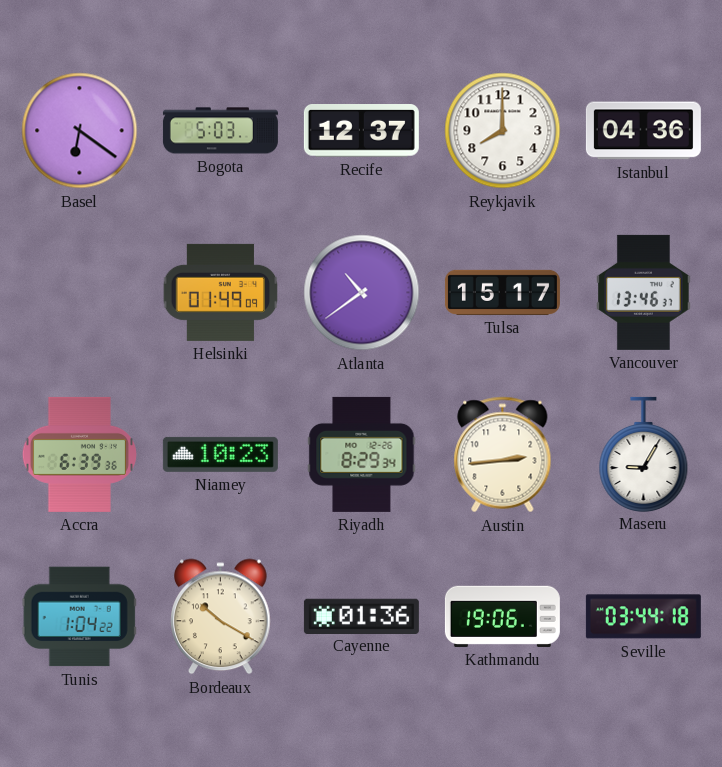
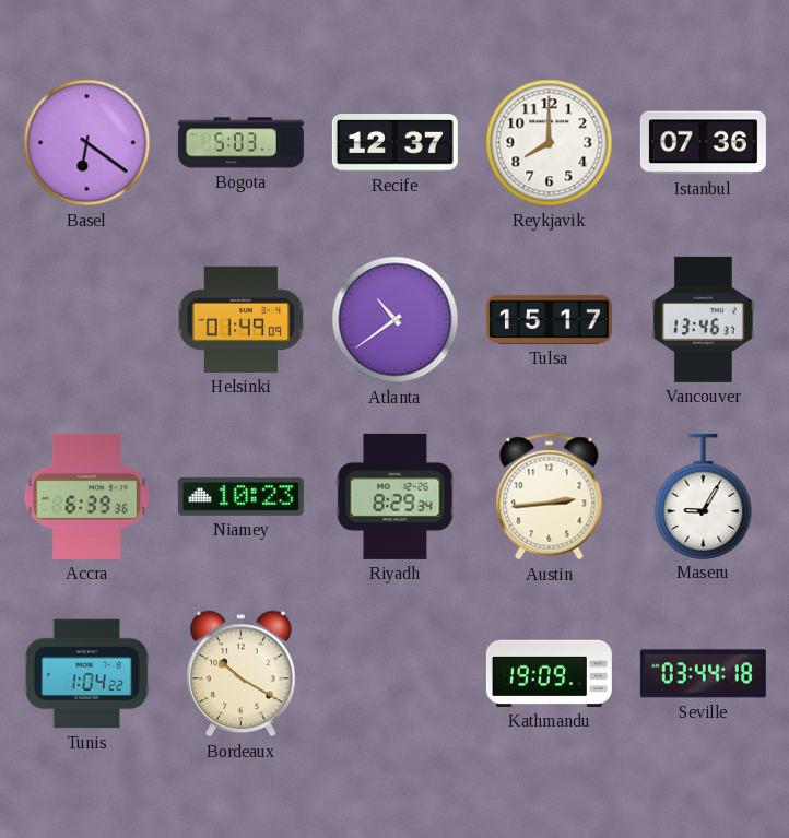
Istanbul: 04:36 -> 07:36 (703, 143)
Cayenne: 01:36 -> none (361, 616)
Kathmandu: 19:06 -> 19:09 (549, 673)
